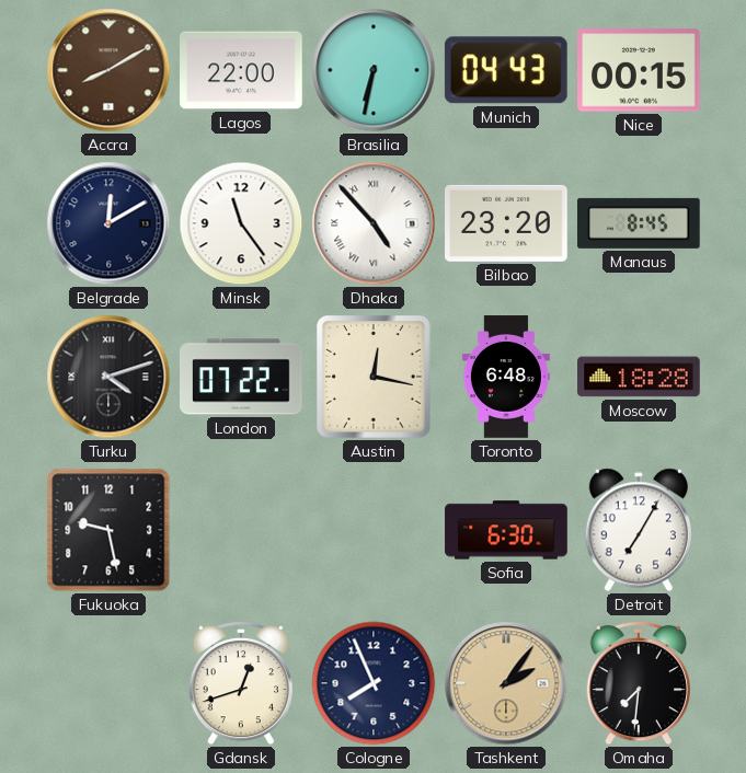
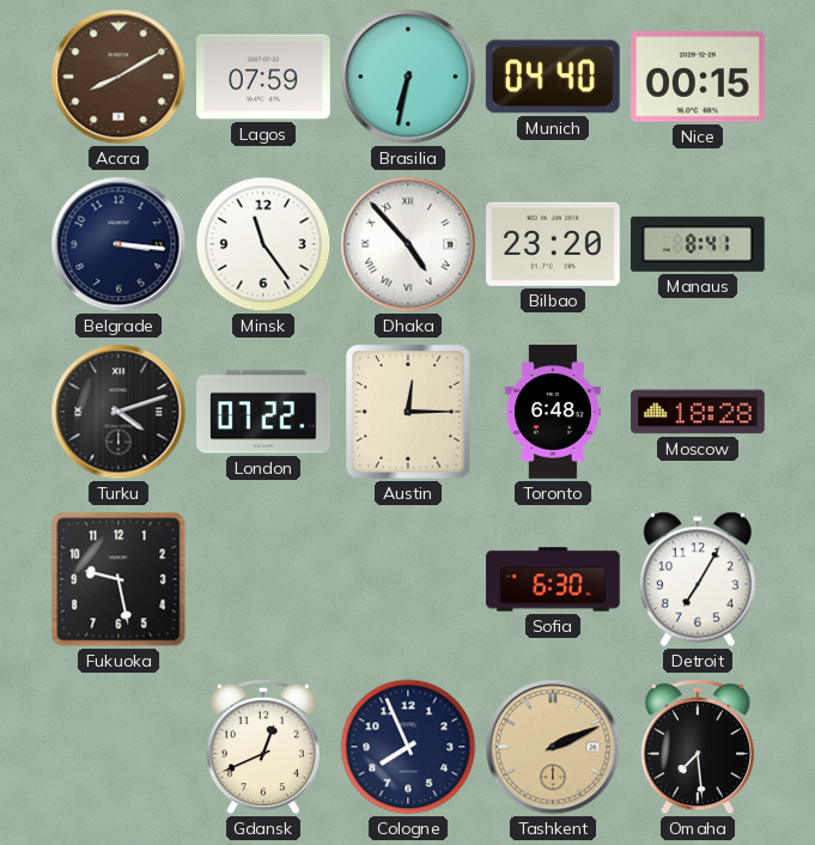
Lagos: 22:00 -> 07:59 (264, 77)
Munich: 04:43 -> 04:40 (553, 77)
Belgrade: 12:10 -> 3:16 (118, 244)
Manaus: 8:45 -> 8:41 (699, 244)
Austin: 12:17 -> 12:15 (408, 412)
Gdansk: 12:42 -> 12:41 (263, 747)
Tashkent: 2:06 -> 2:11 (553, 747)
Omaha: 7:31 -> 7:29 (698, 747)
